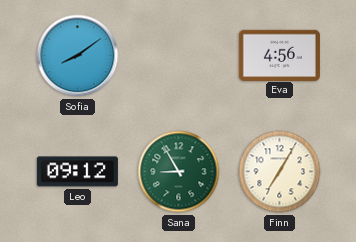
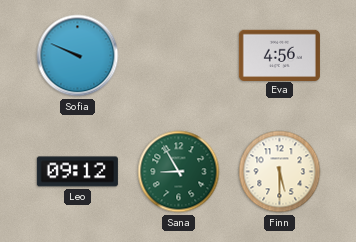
Sofia: 8:09 -> 9:49 (78, 56)
Finn: 7:05 -> 5:30 (280, 172)
